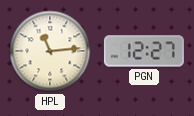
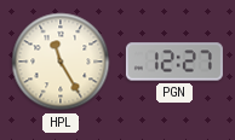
HPL: 11:14 -> 11:25 (61, 62)
